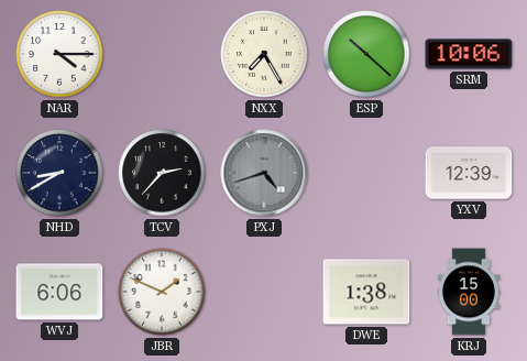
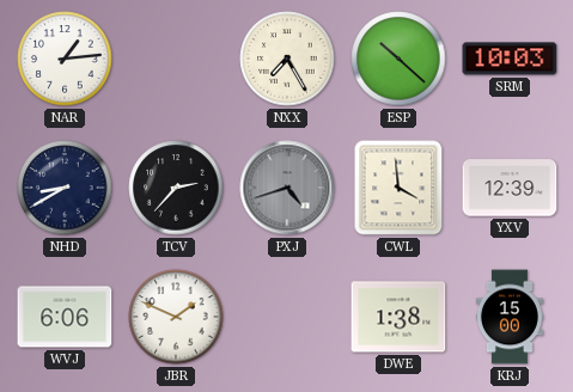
NAR: 4:15 -> 1:14 (65, 59)
SRM: 10:06 -> 10:03 (510, 59)
CWL: none -> 3:59 (398, 188)
